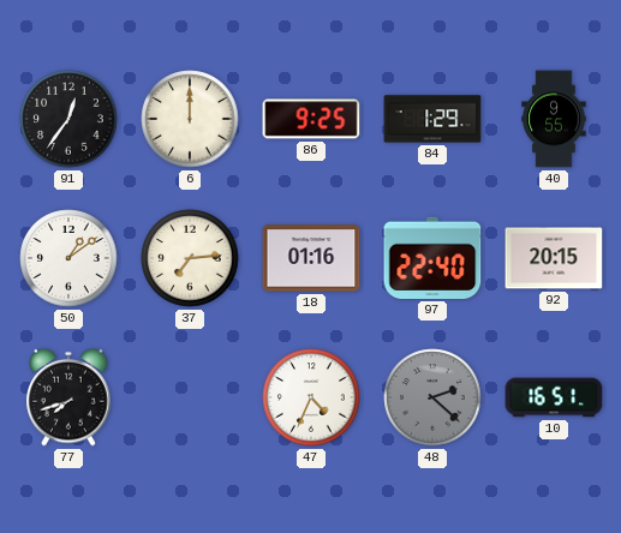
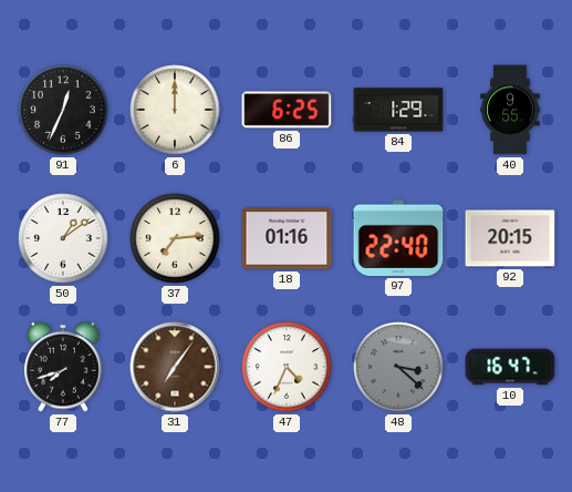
91: 12:36 -> 12:34 (63, 110)
86: 9:25 -> 6:25 (287, 110)
31: none -> 7:06 (175, 367)
48: 2:22 -> 3:22 (398, 367)
10: 16:51 -> 16:47 (510, 367)
